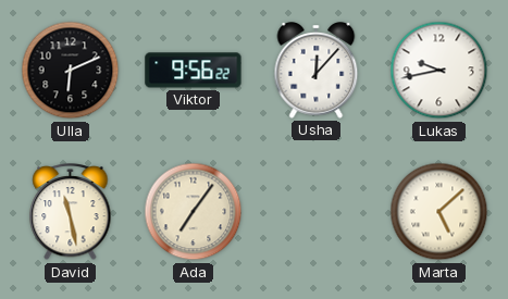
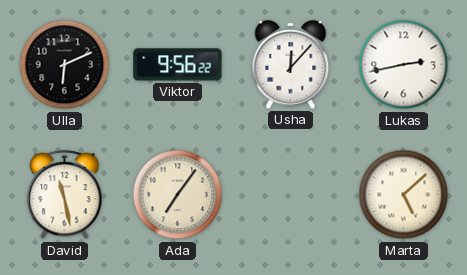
Lukas: 9:43 -> 2:43 (404, 65)
